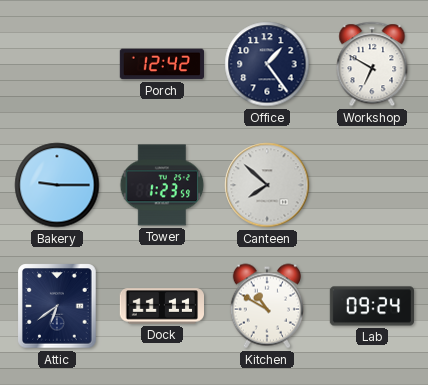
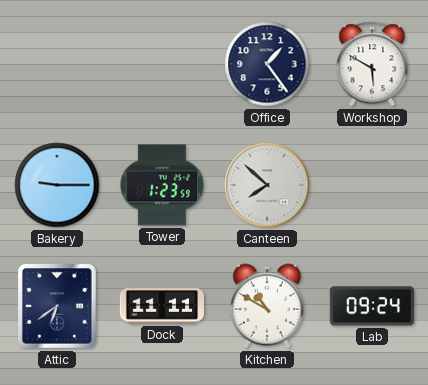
Porch: 12:42 -> none (161, 64)
Workshop: 6:50 -> 5:50 (372, 64)
